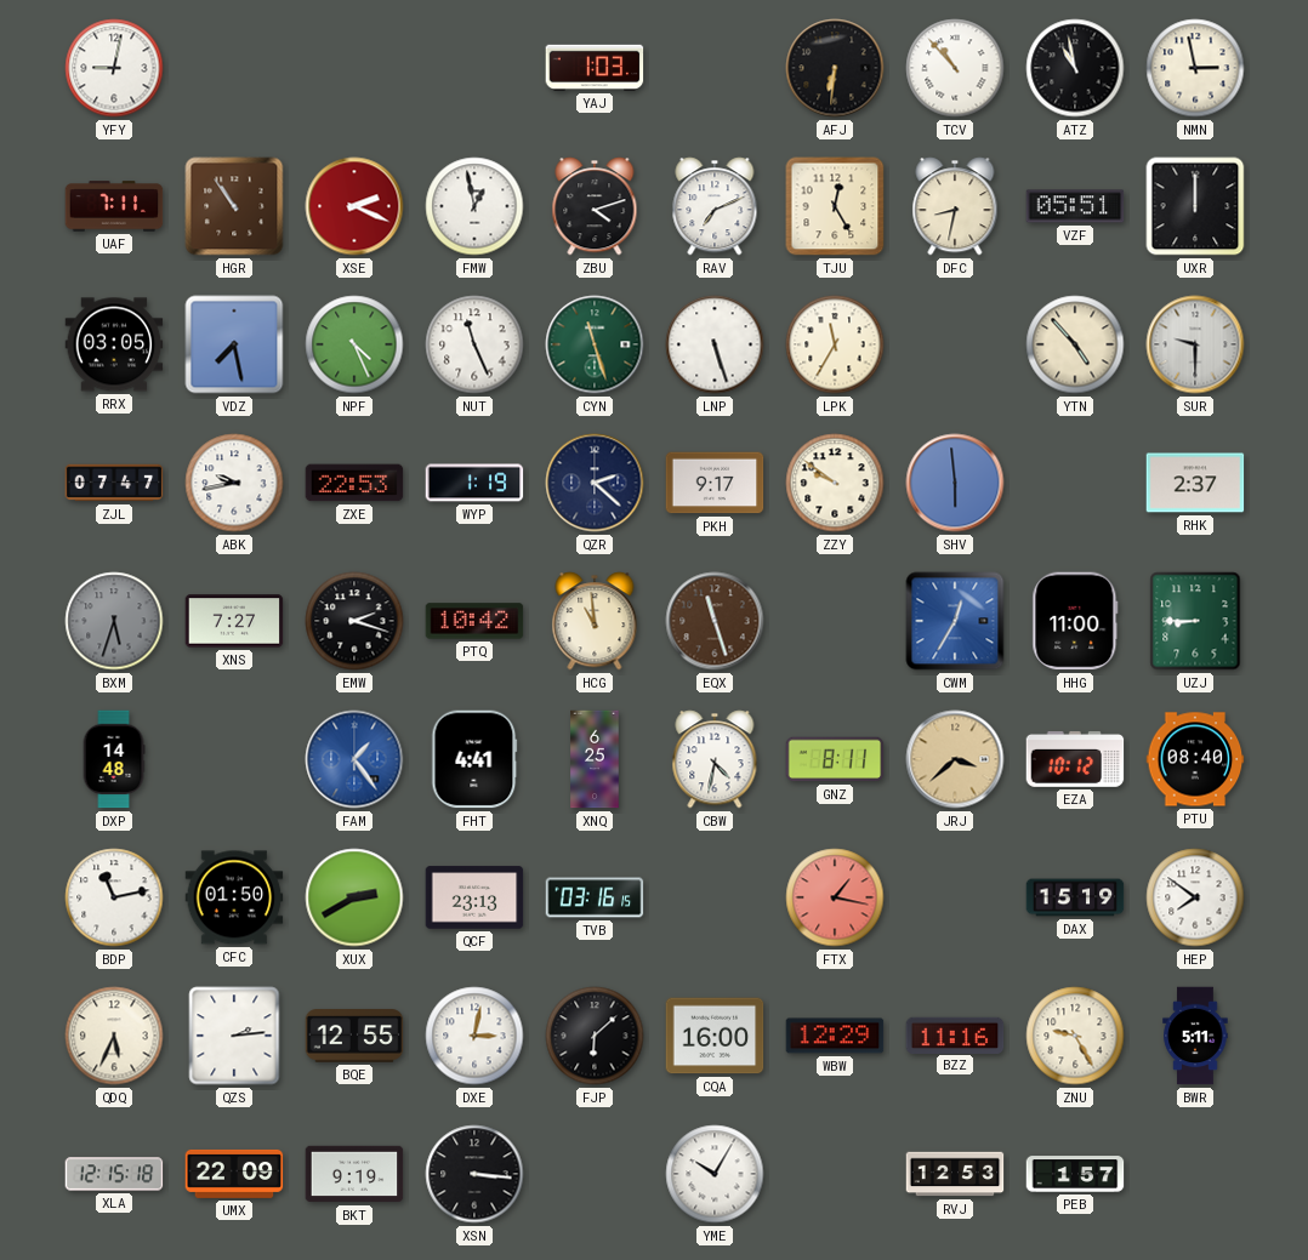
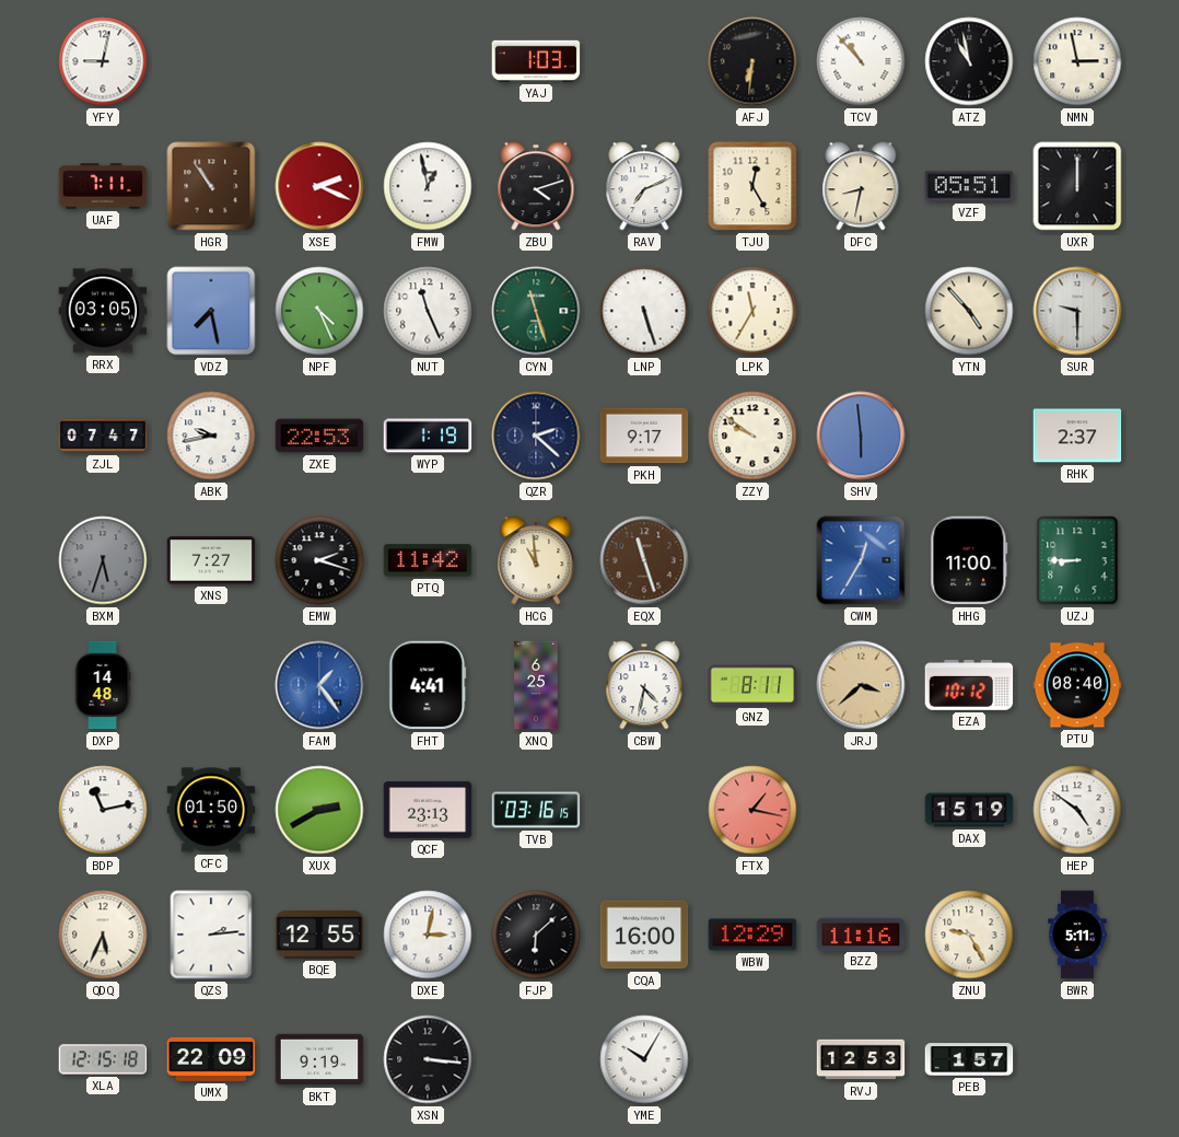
PTQ: 10:42 -> 11:42 (428, 560)
HEP: 7:51 -> 4:51 (1077, 810)
